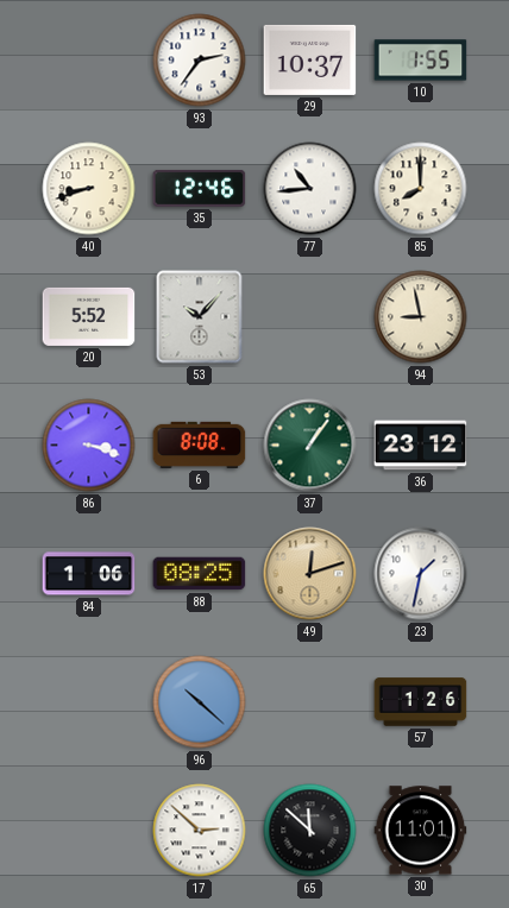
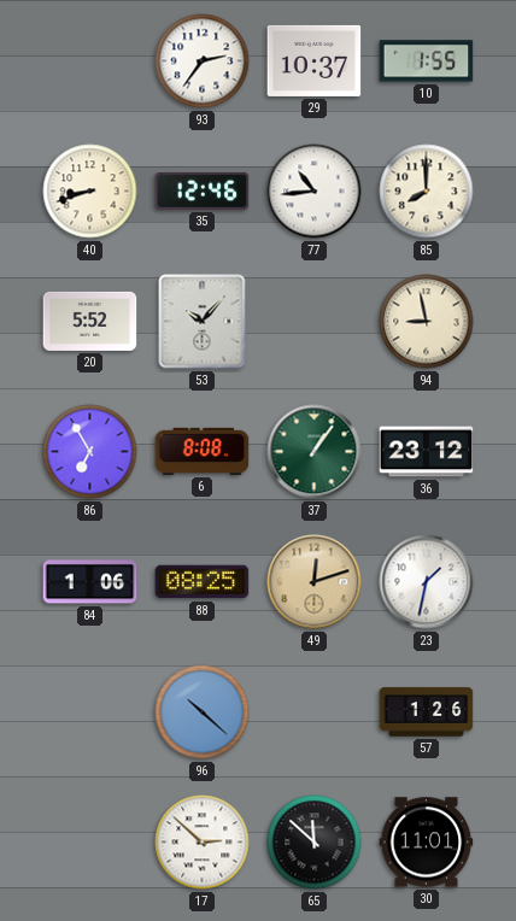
86: 3:18 -> 6:55 (90, 452)
